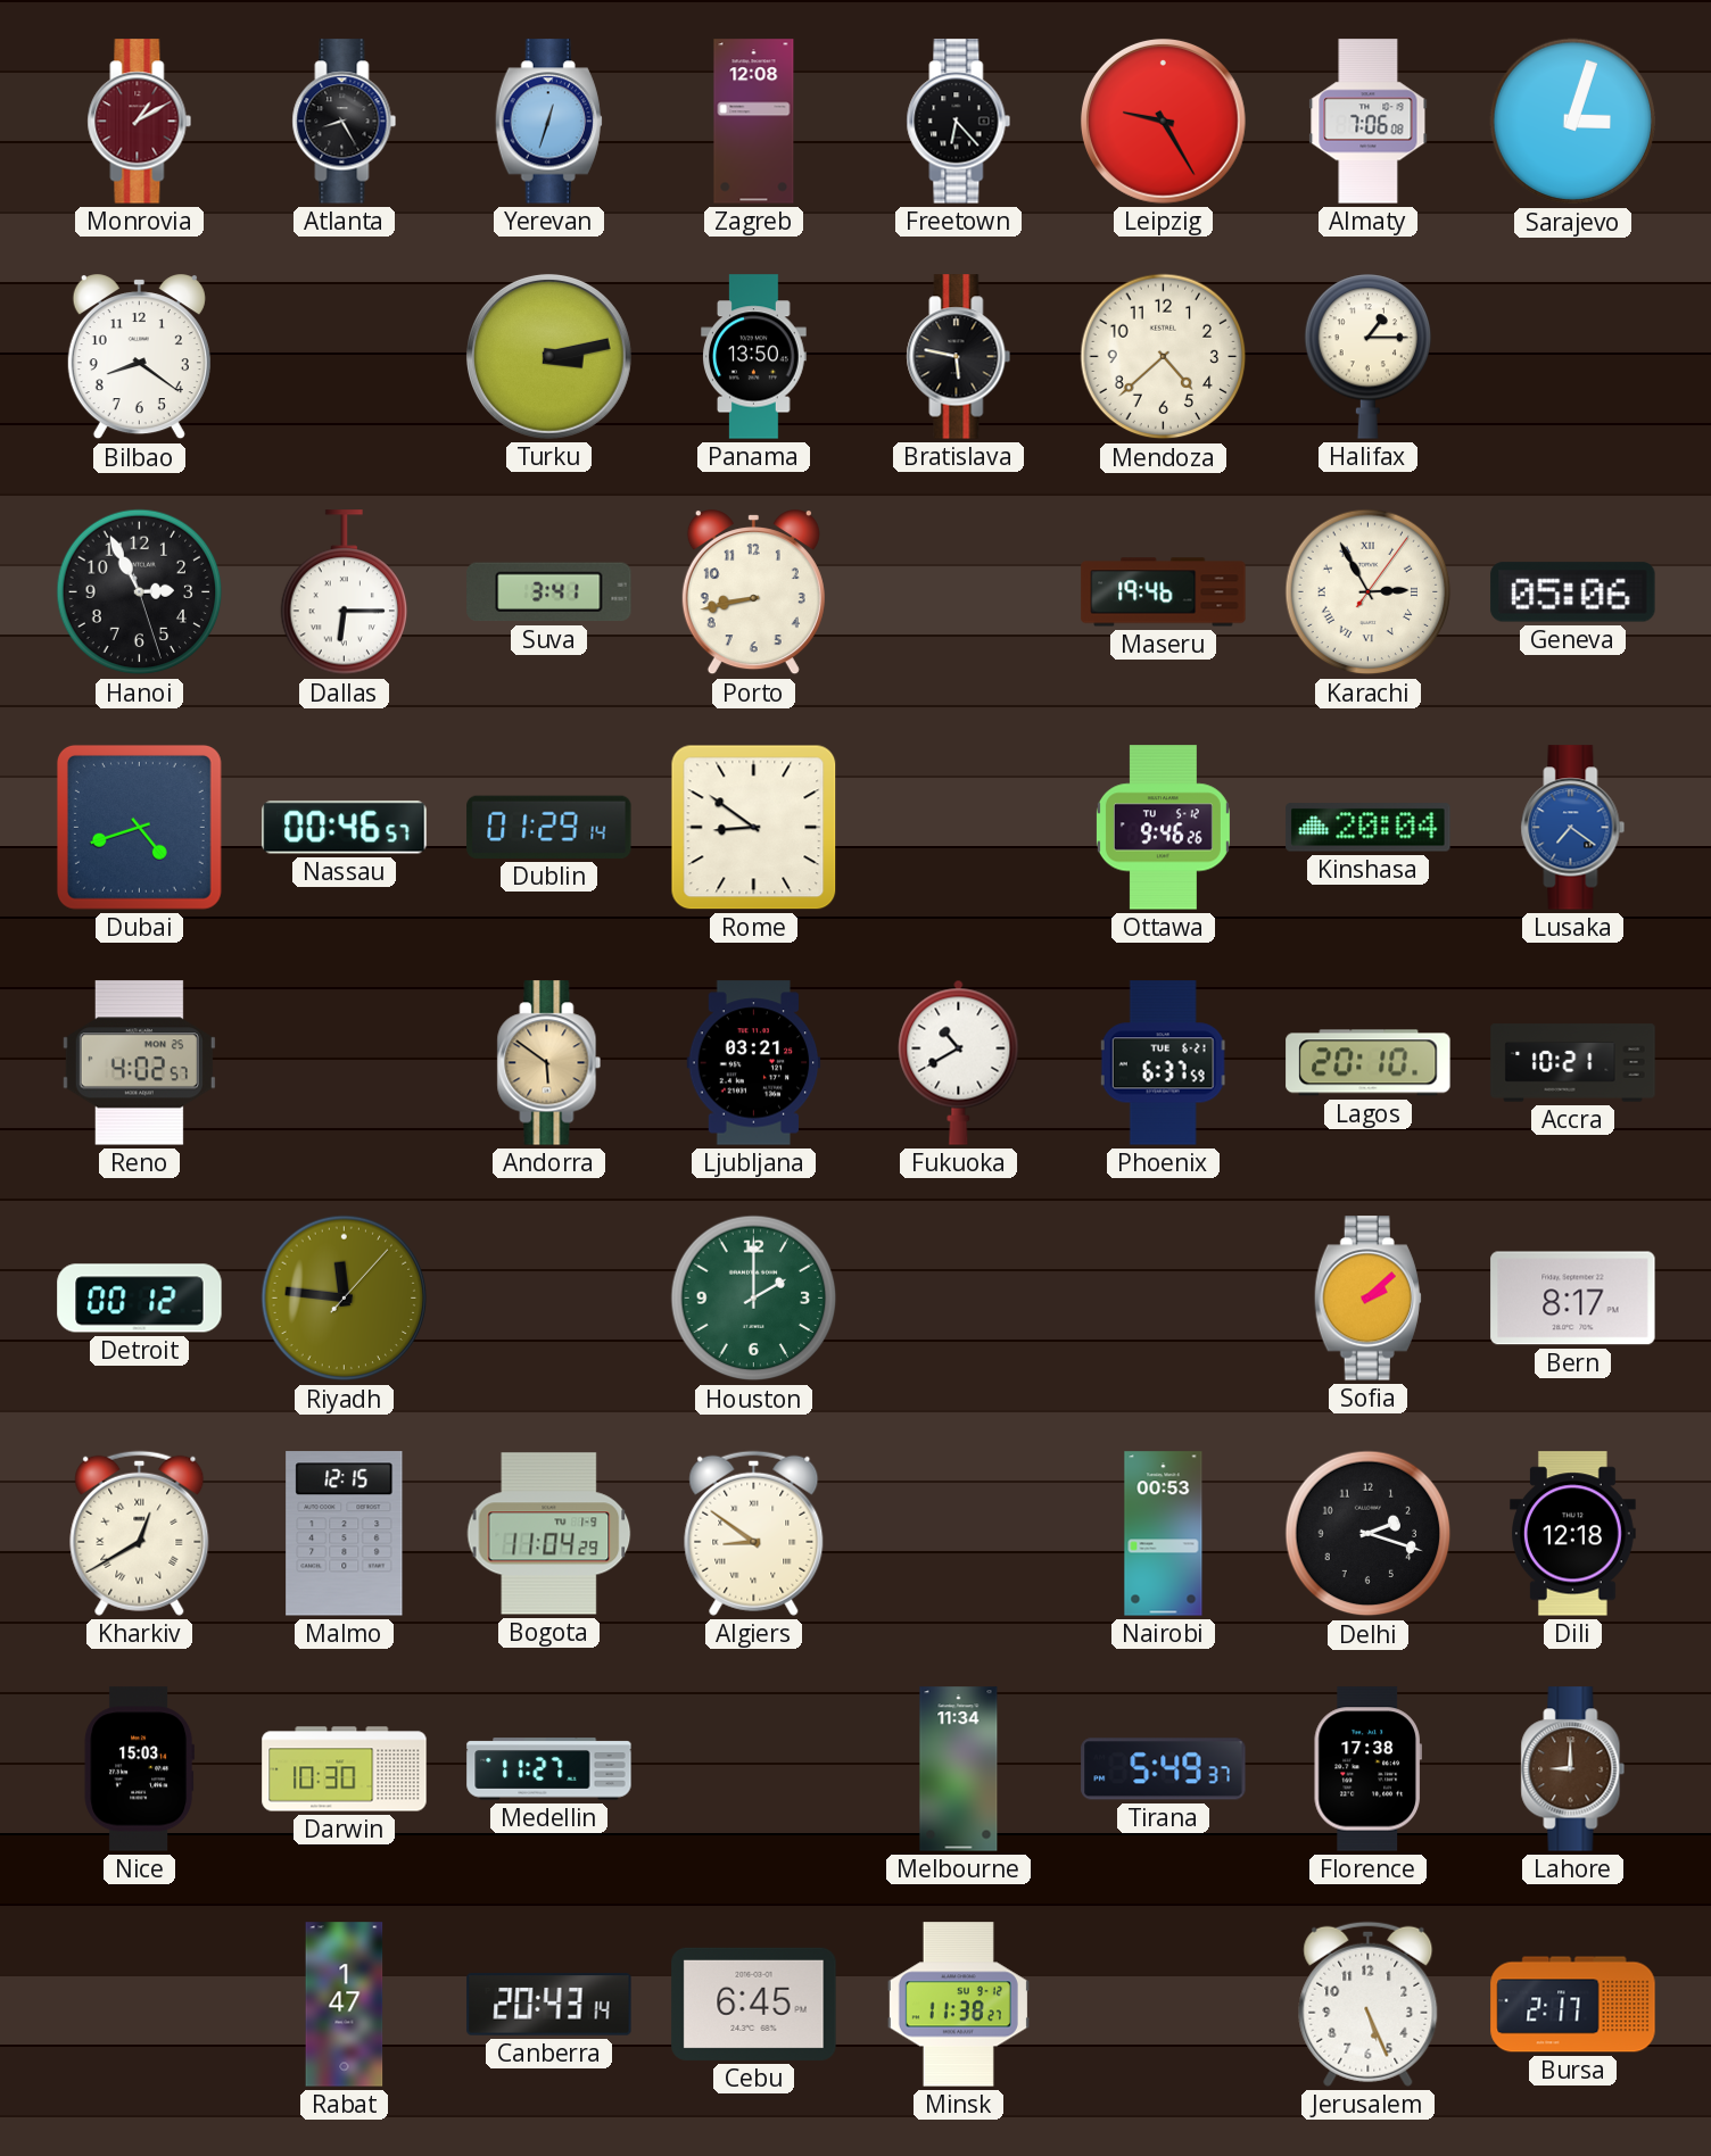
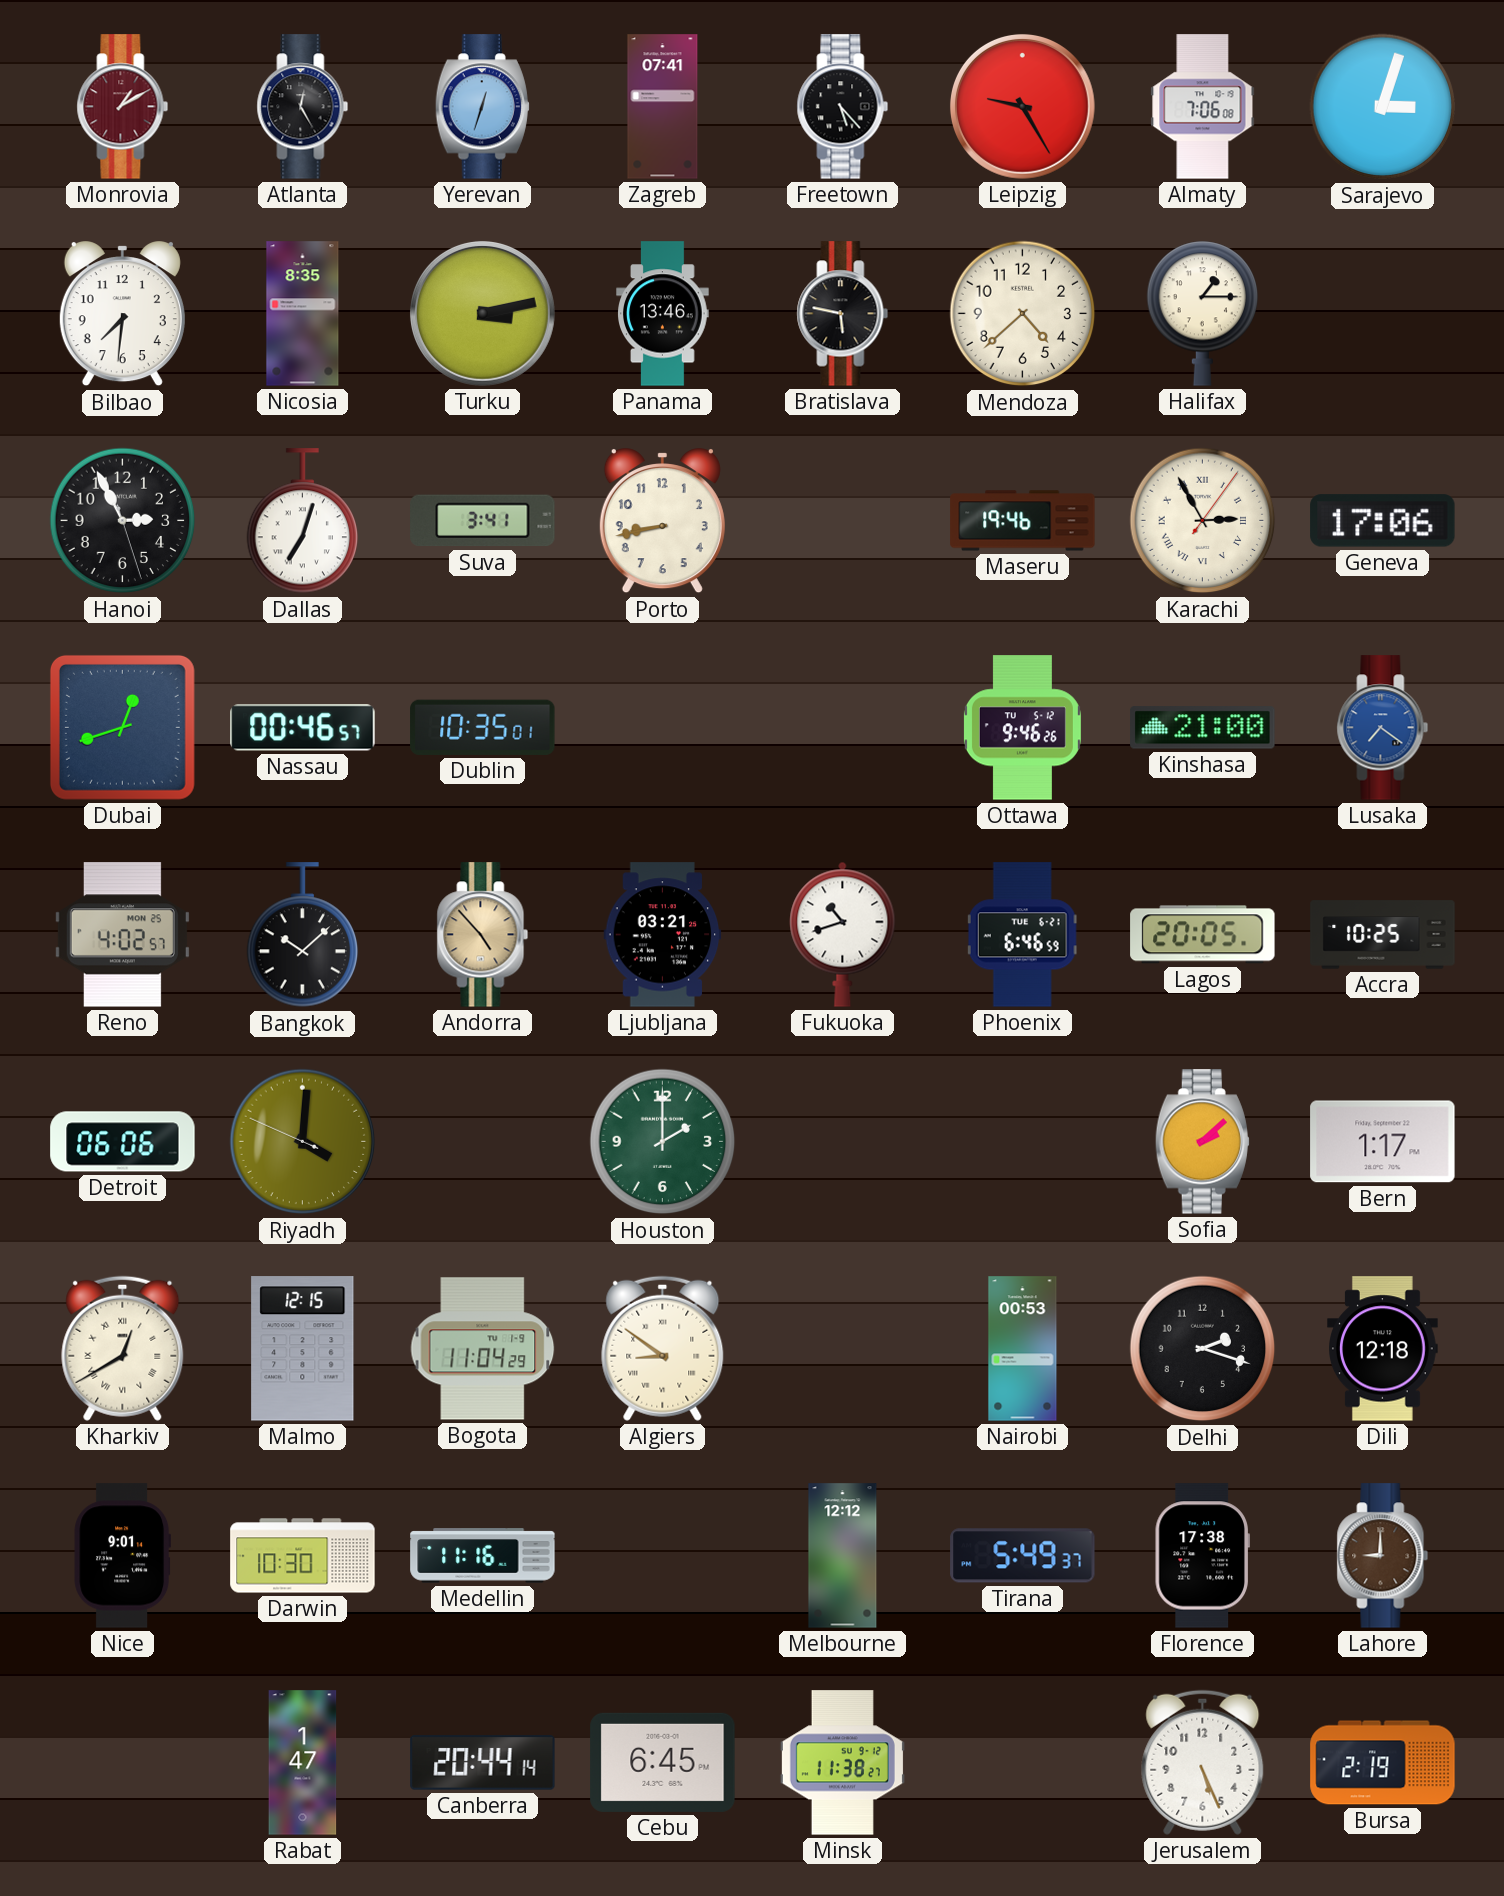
Atlanta: 8:25 -> 12:25 (303, 107)
Zagreb: 12:08 -> 07:41 (663, 107)
Freetown: 6:23 -> 5:23 (843, 107)
Bilbao: 8:21 -> 7:31 (122, 314)
Nicosia: none -> 8:35 (303, 314)
Panama: 13:50 -> 13:46 (663, 314)
Dallas: 6:15 -> 7:03 (303, 521)
Geneva: 05:06 -> 17:06 (1383, 521)
Dubai: 4:42 -> 12:42 (122, 727)
Dublin: 01:29 -> 10:35 (483, 727)
Rome: 8:51 -> none (754, 828)
Kinshasa: 20:04 -> 21:00 (1203, 728)
Bangkok: none -> 10:08 (303, 935)
Andorra: 5:51 -> 4:53 (483, 935)
Fukuoka: 10:40 -> 10:42 (843, 934)
Phoenix: 6:37 -> 6:46 (1023, 935)
Lagos: 20:10 -> 20:05 (1203, 935)
Accra: 10:21 -> 10:25 (1383, 935)
Detroit: 00:12 -> 06:06 (123, 1142)
Riyadh: 11:46 -> 4:00 (303, 1142)
Bern: 8:17 -> 1:17 (1383, 1142)
Nice: 15:03 -> 9:01 (122, 1556)
Medellin: 11:27 -> 11:16 (483, 1556)
Melbourne: 11:34 -> 12:12 (843, 1556)
Canberra: 20:43 -> 20:44 (483, 1763)
Bursa: 2:17 -> 2:19 (1383, 1763)
